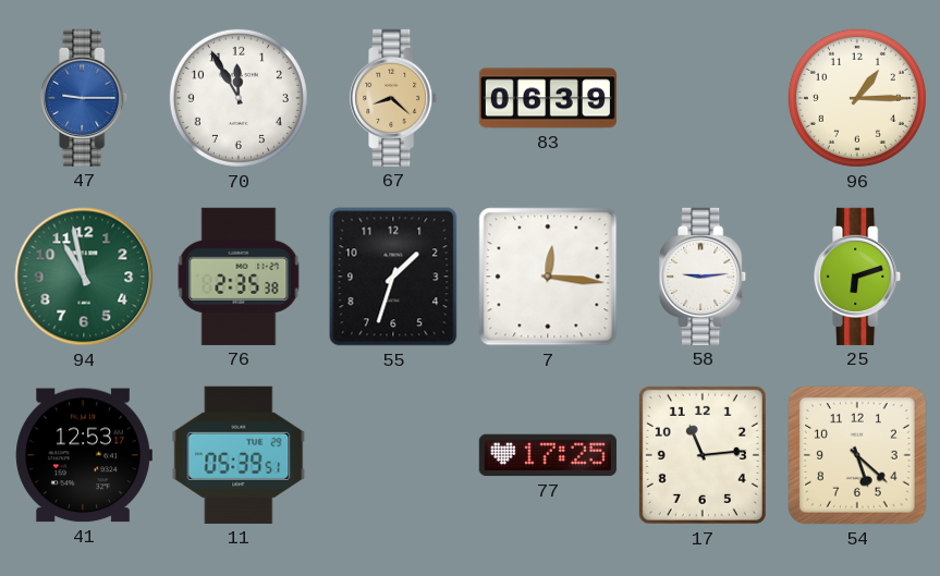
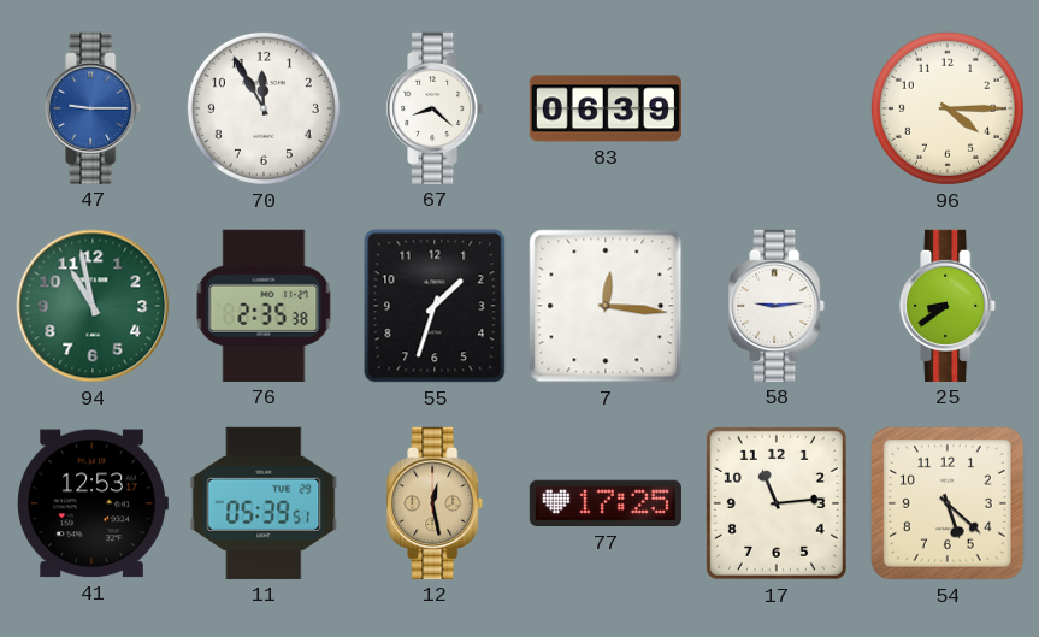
67 dial: champagne -> white (436, 108)
96: 1:15 -> 4:15 (948, 108)
25: 6:12 -> 8:39 (949, 306)
12: none -> 12:28 (436, 503)
